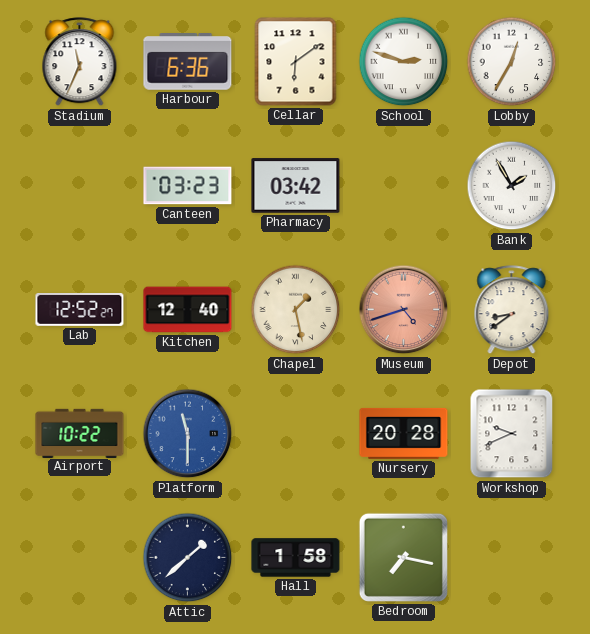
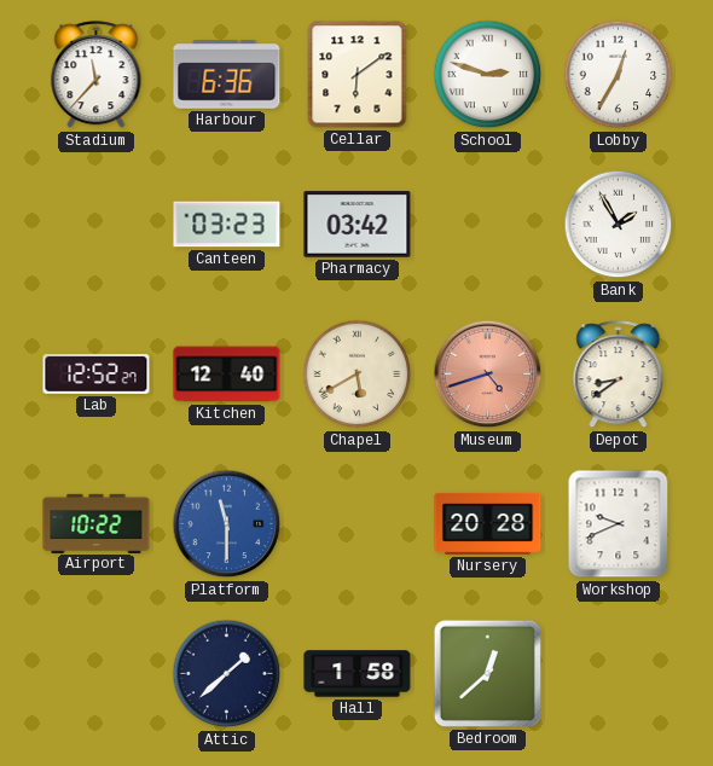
Stadium: 11:34 -> 11:37 (97, 75)
Chapel: 1:28 -> 5:40 (358, 375)
Bedroom: 7:17 -> 12:38 (487, 673)
